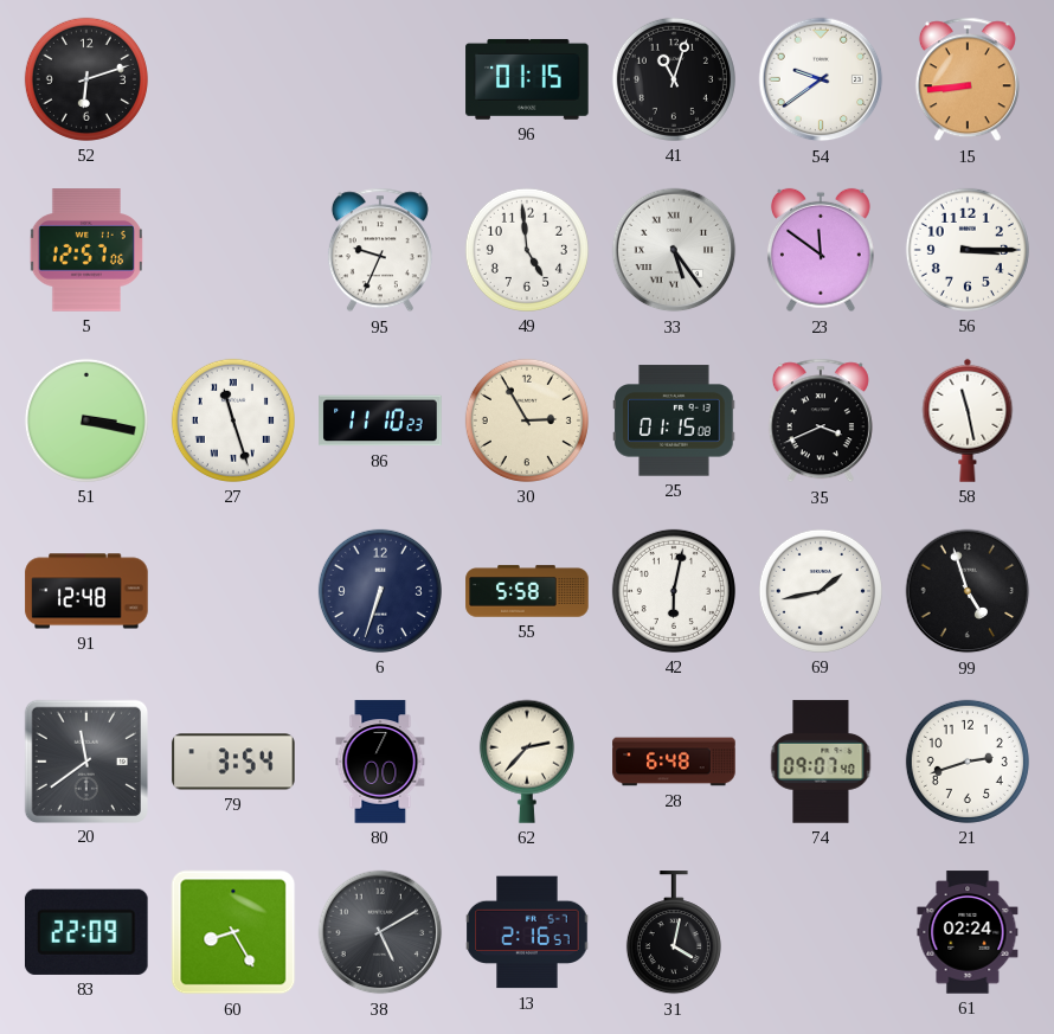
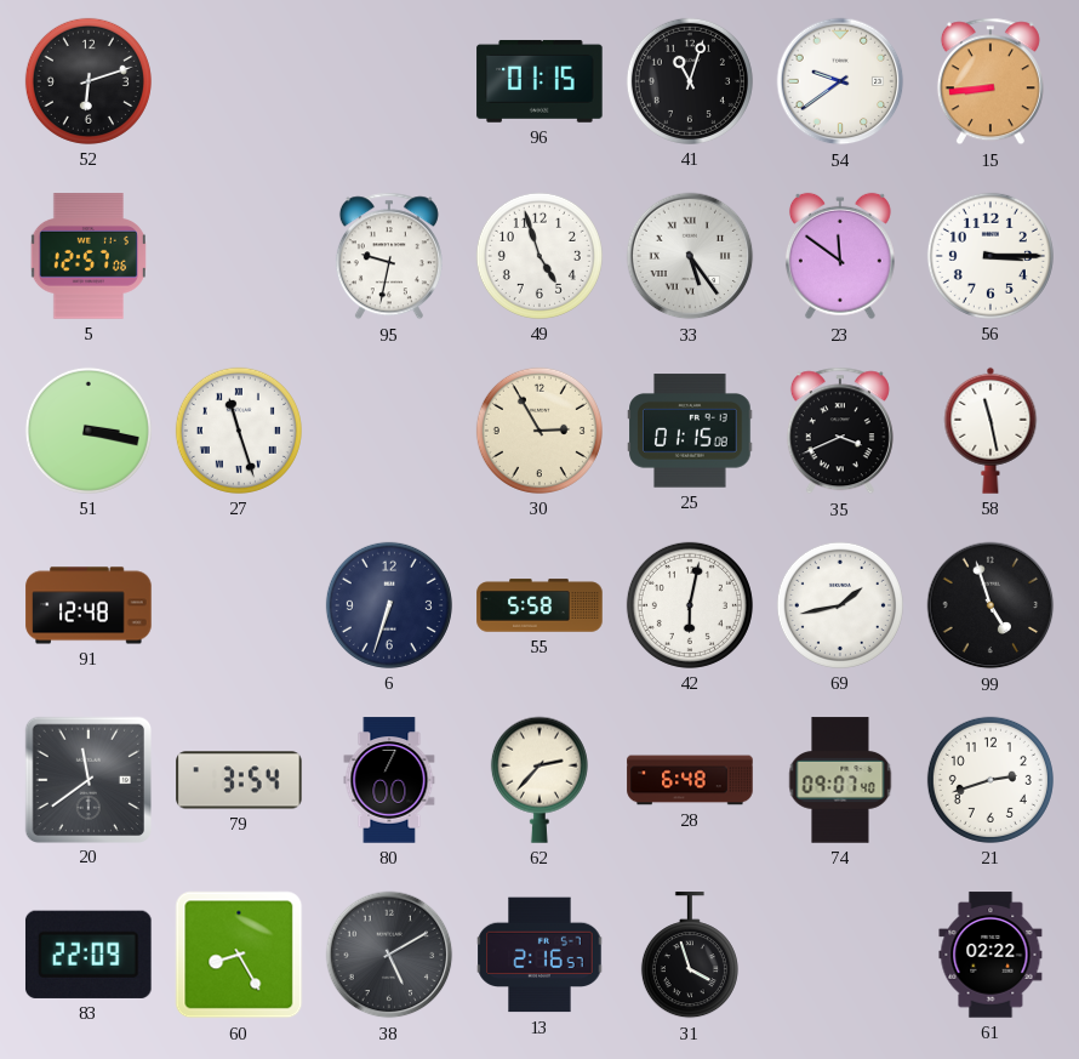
95: 9:34 -> 9:32 (389, 256)
49: 4:59 -> 4:57 (539, 256)
86: 11:10 -> none (380, 420)
31: 4:02 -> 3:57 (690, 956)
61: 02:24 -> 02:22 (990, 955)
